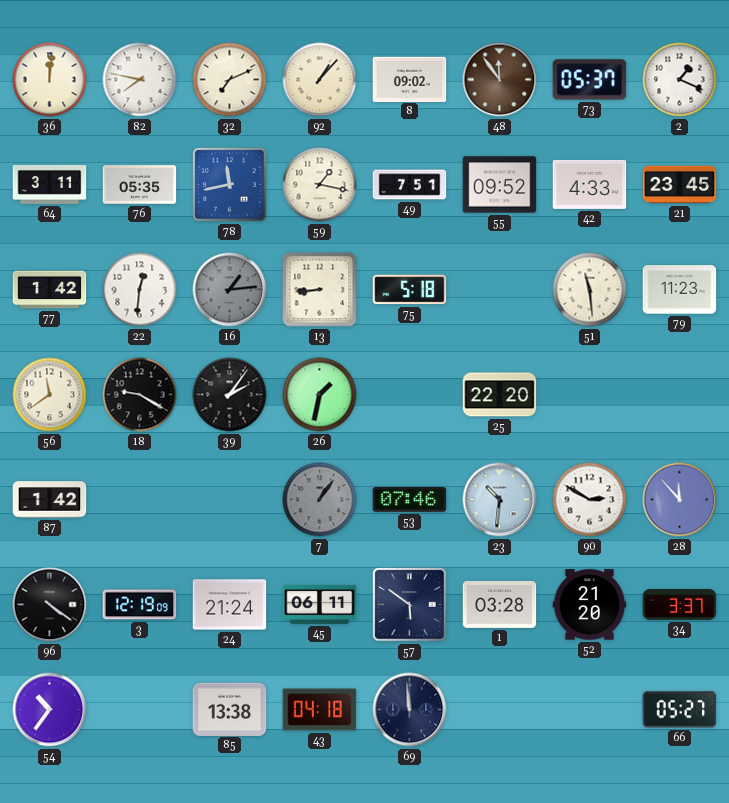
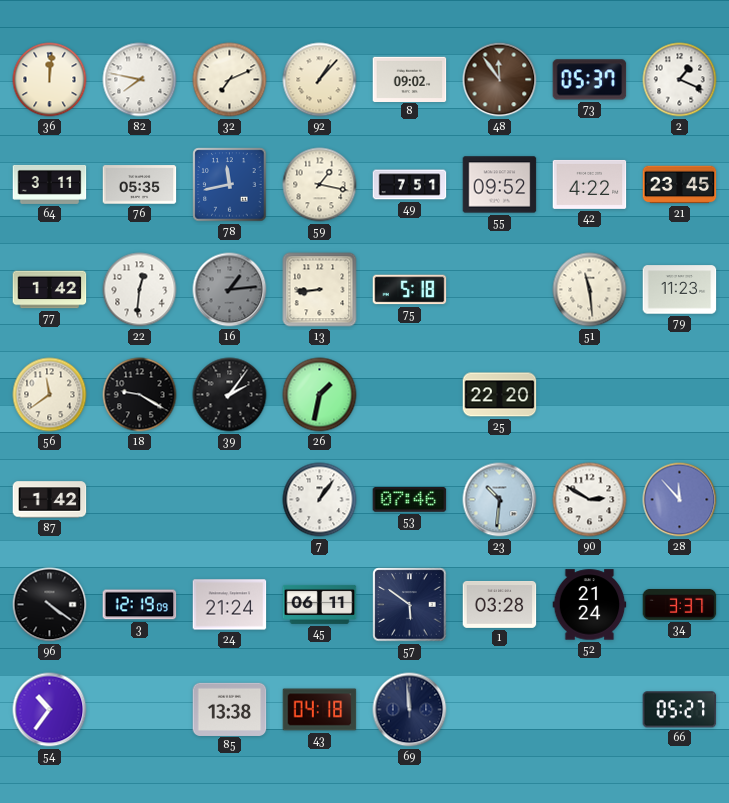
42: 4:33 -> 4:22 (590, 184)
7 dial: grey -> white (320, 500)
52: 21:20 -> 21:24 (590, 605)
